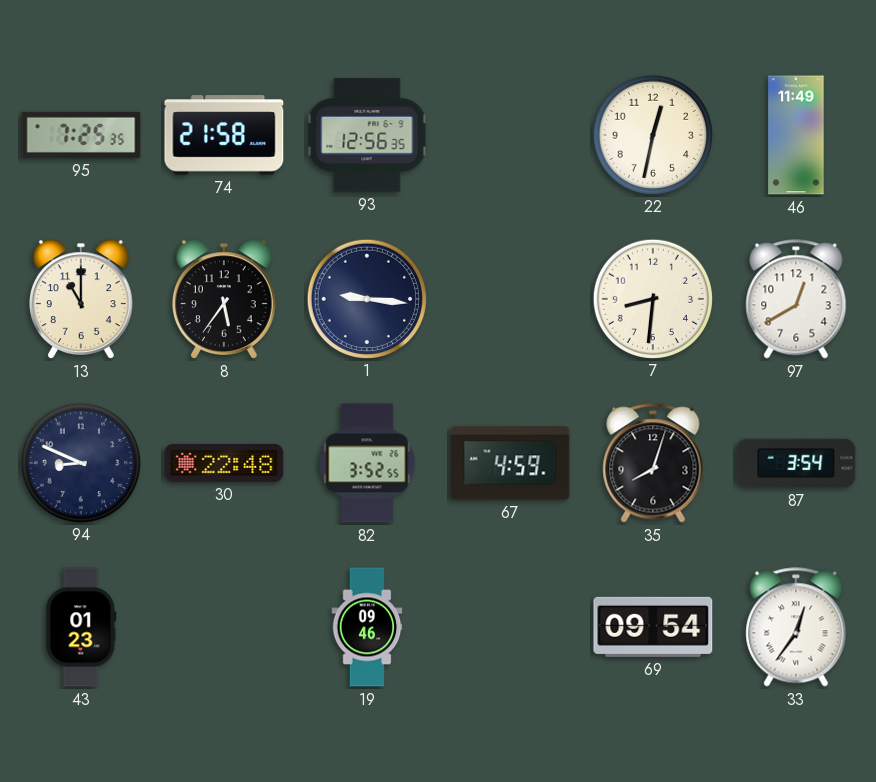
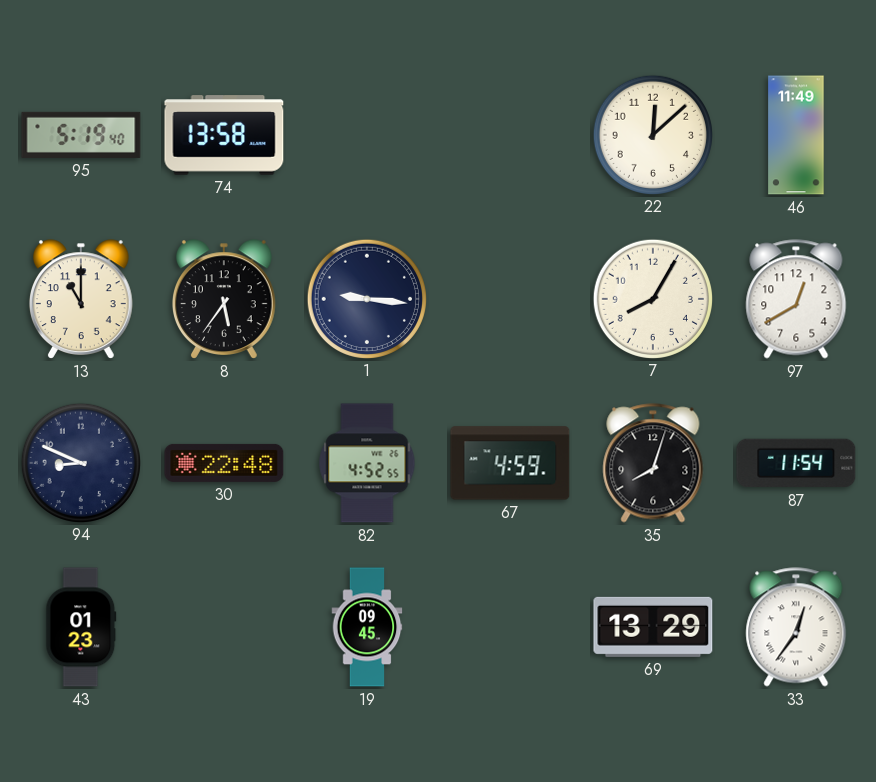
95: 7:25 -> 5:19 (81, 135)
74: 21:58 -> 13:58 (224, 135)
93: 12:56 -> none (367, 135)
22: 12:32 -> 12:08 (652, 134)
7: 8:31 -> 8:05 (652, 298)
82: 3:52 -> 4:52 (367, 463)
87: 3:54 -> 11:54 (796, 463)
19: 09:46 -> 09:45 (367, 627)
69: 09:54 -> 13:29 (653, 627)
